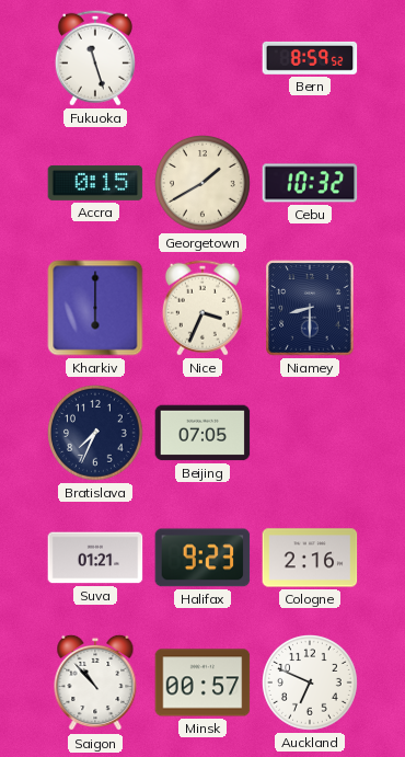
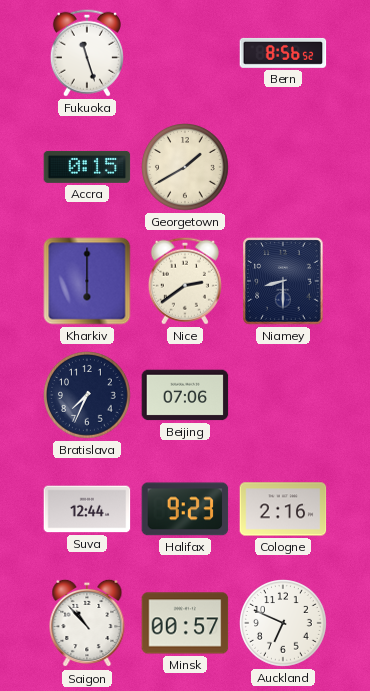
Bern: 8:59 -> 8:56 (283, 53)
Cebu: 10:32 -> none (310, 183)
Nice: 3:34 -> 2:39 (185, 281)
Beijing: 07:05 -> 07:06 (185, 395)
Suva: 01:21 -> 12:44 (87, 509)
